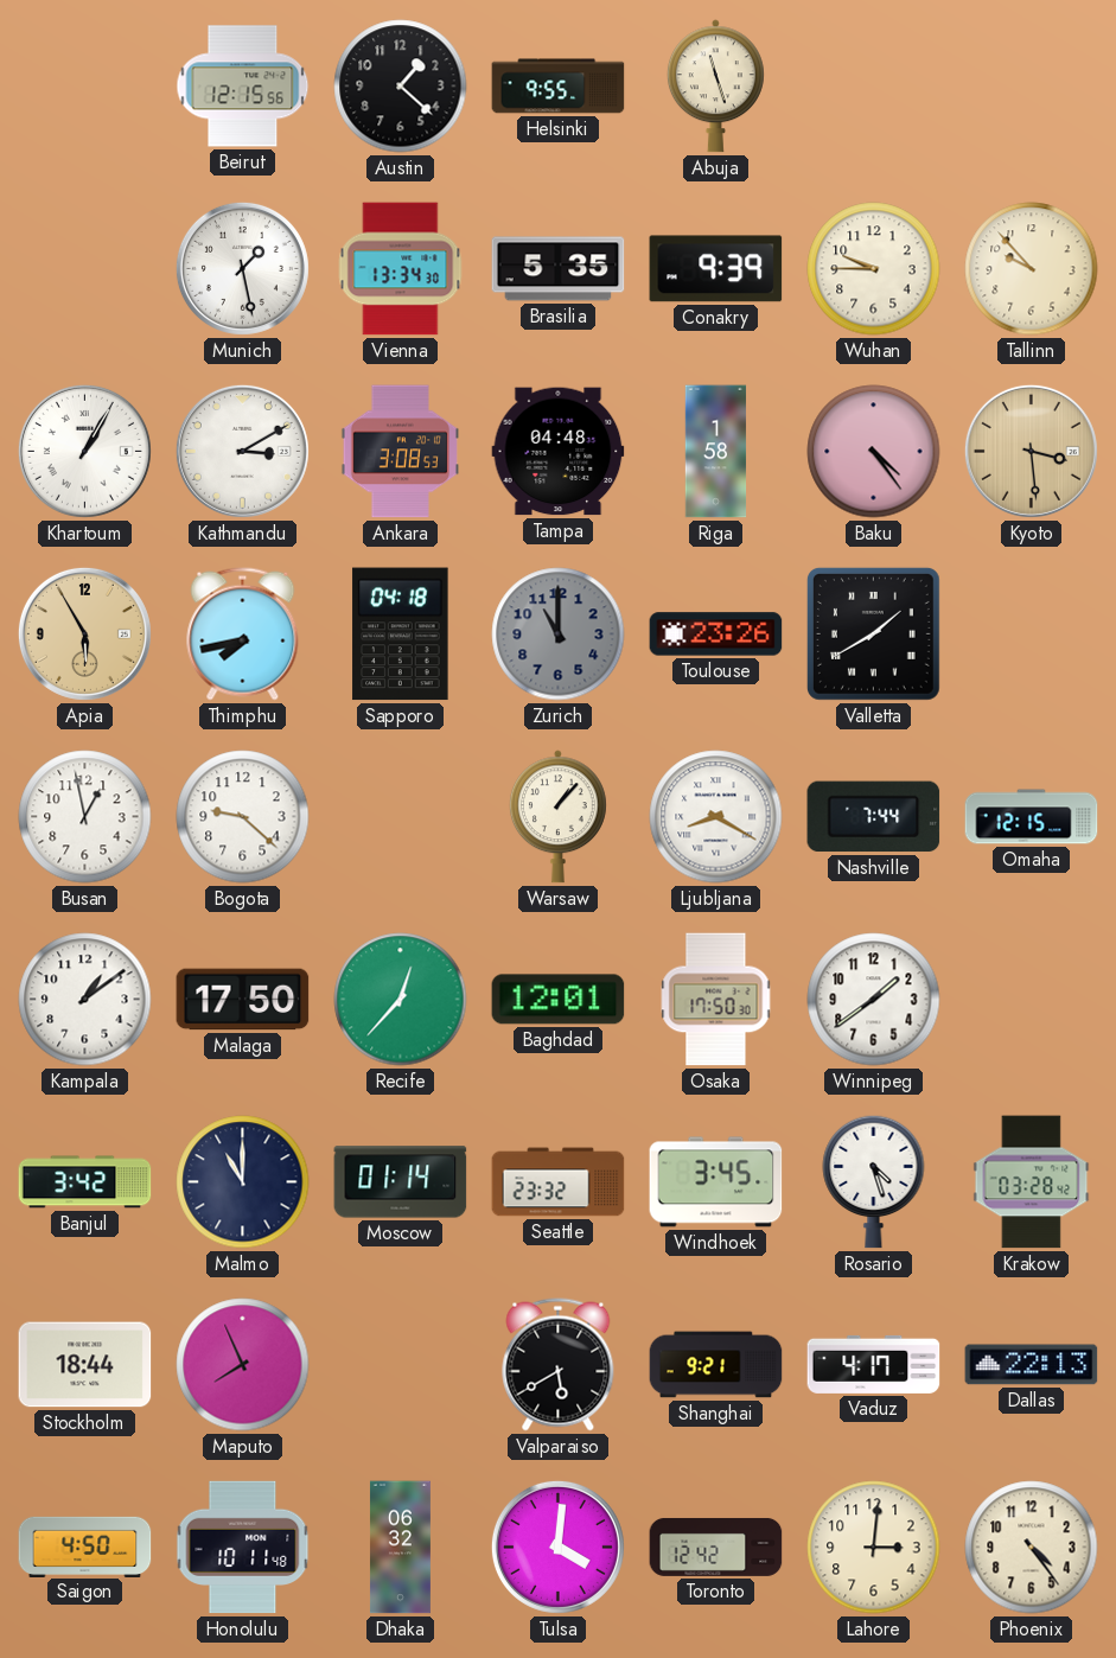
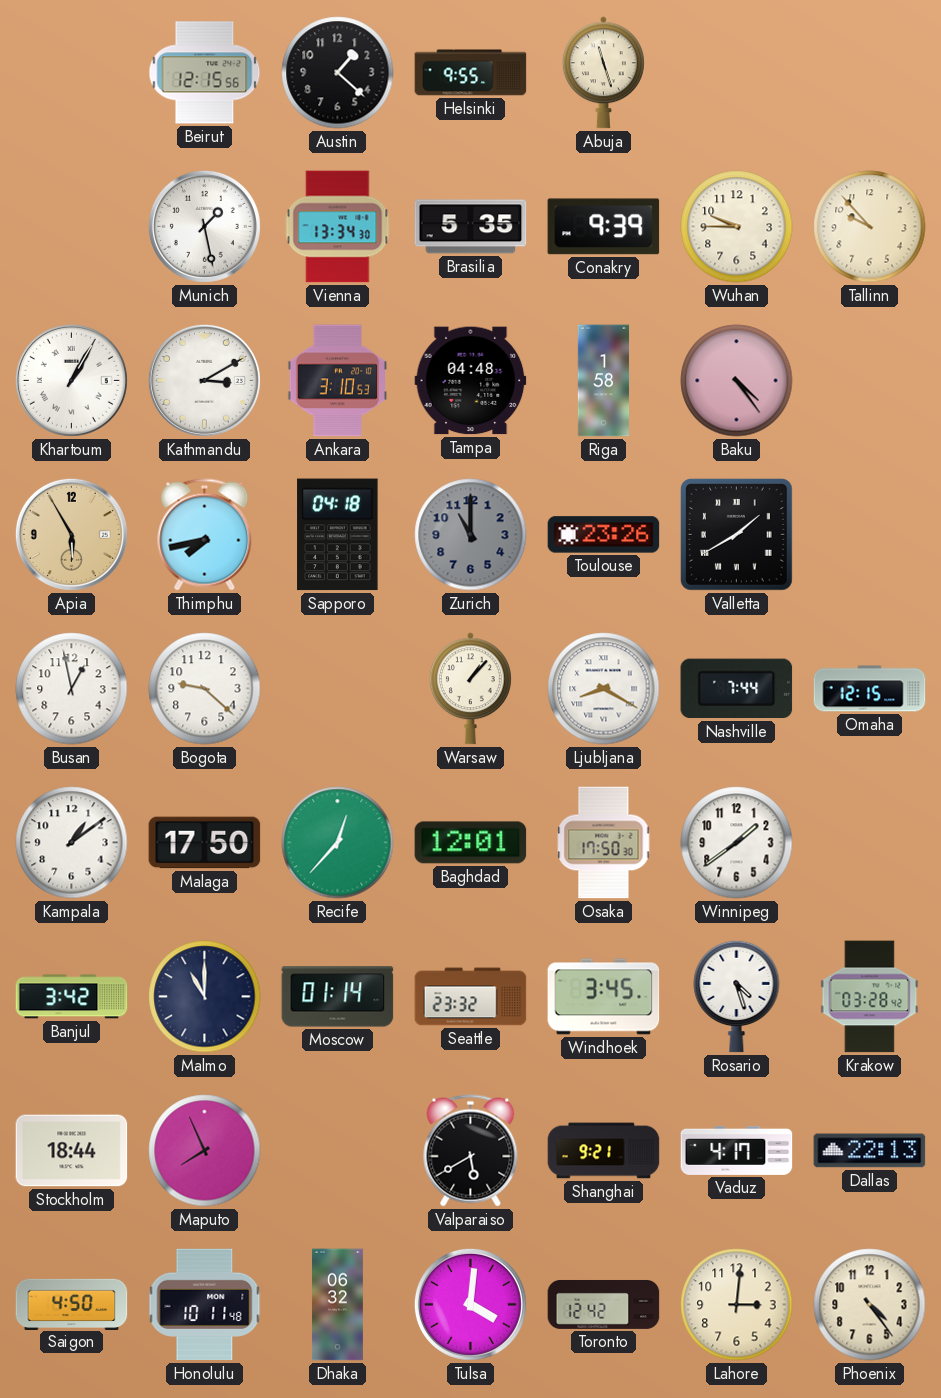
Ankara: 3:08 -> 3:10 (337, 381)
Kyoto: 3:29 -> none (1031, 451)
